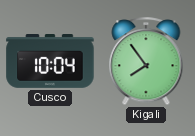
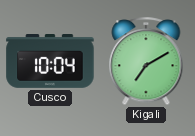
Kigali: 7:54 -> 7:10 (146, 62)
